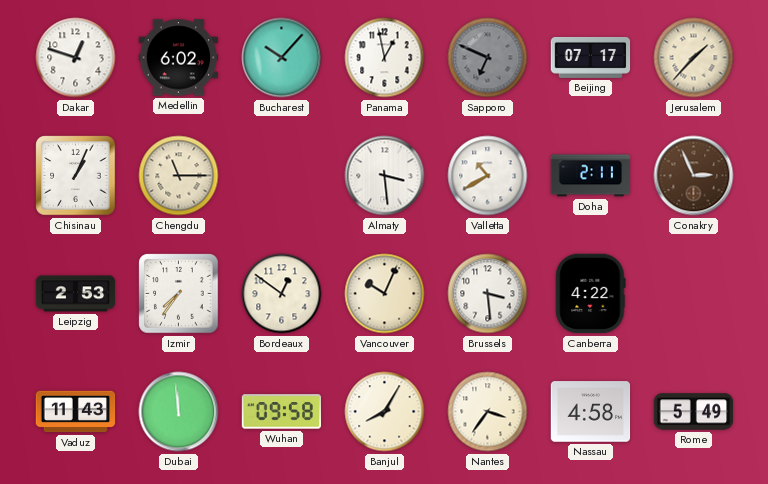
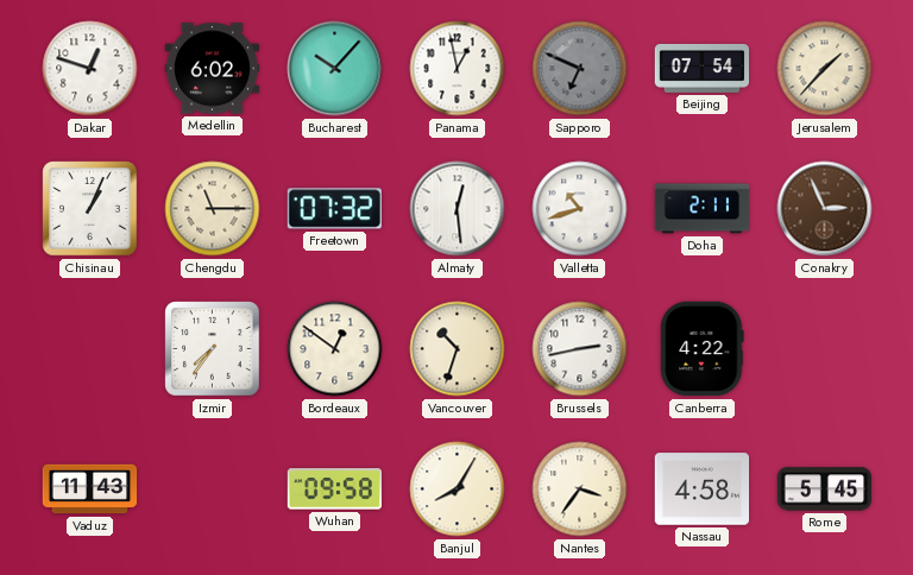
Beijing: 07:17 -> 07:54 (703, 68)
Freetown: none -> 07:32 (334, 209)
Almaty: 3:29 -> 12:29 (458, 209)
Valletta: 10:40 -> 10:42 (580, 209)
Leipzig: 2:53 -> none (76, 294)
Vancouver: 10:04 -> 10:33 (458, 349)
Brussels: 3:29 -> 2:43 (580, 349)
Dubai: 11:59 -> none (179, 412)
Rome: 5:49 -> 5:45 (825, 489)
